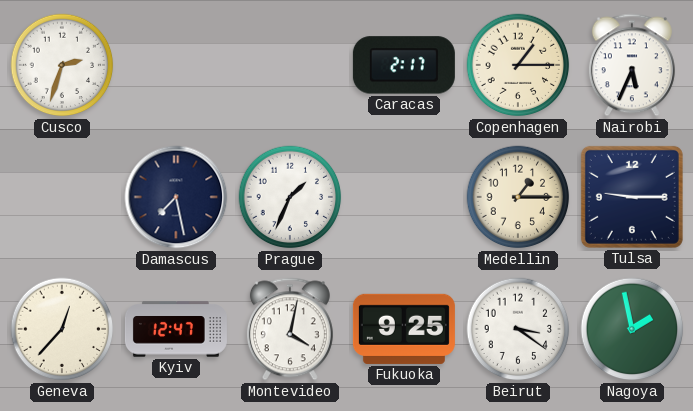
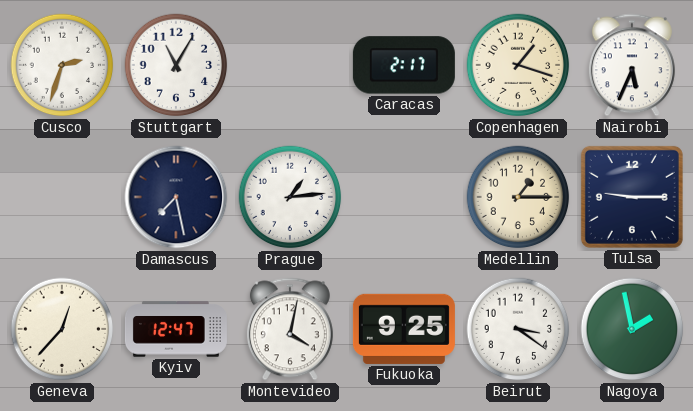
Stuttgart: none -> 11:05 (176, 65)
Copenhagen: 1:15 -> 1:18 (518, 65)
Prague: 1:34 -> 1:14 (290, 197)
